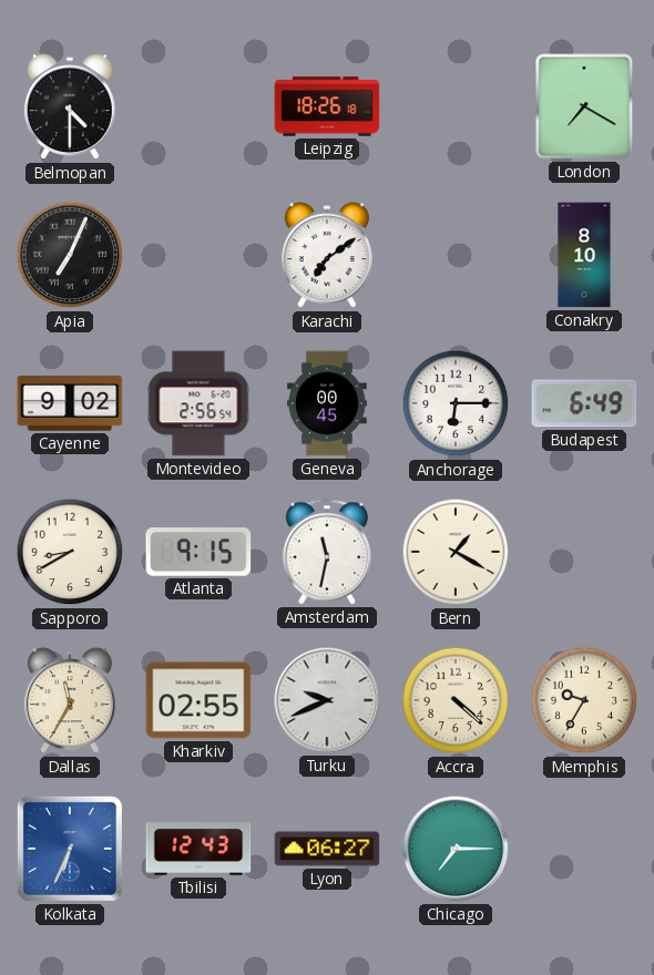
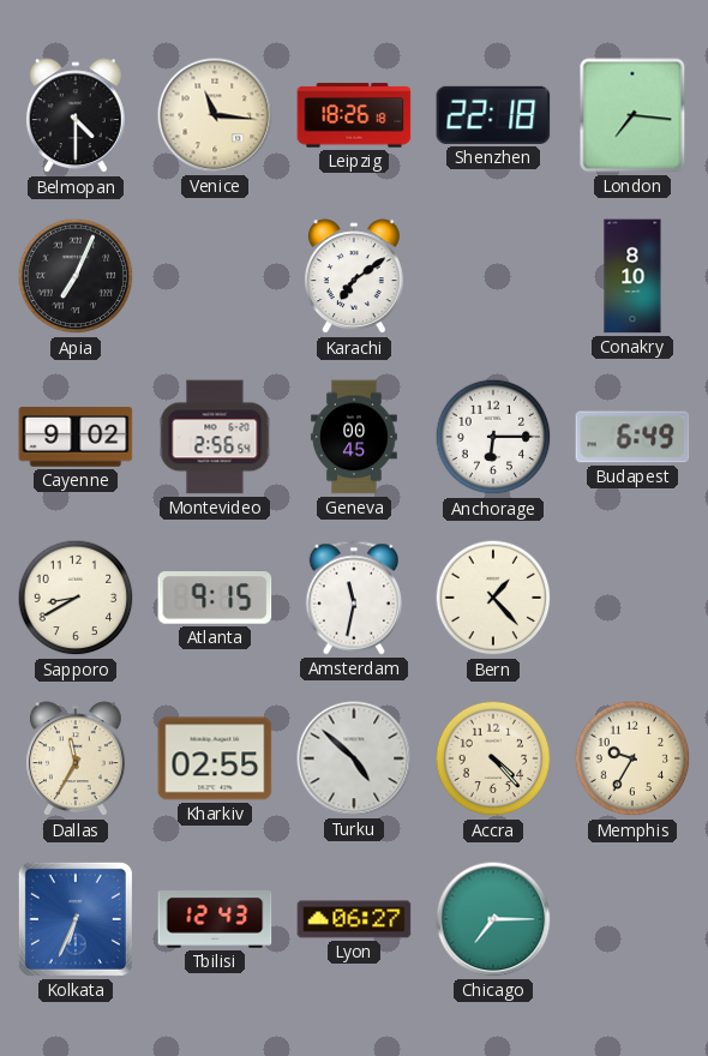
Venice: none -> 11:16 (215, 115)
Shenzhen: none -> 22:18 (493, 115)
London: 7:20 -> 7:16 (632, 115)
Bern: 1:20 -> 1:23 (493, 598)
Turku: 9:41 -> 4:52 (354, 758)
Accra: 4:22 -> 4:23 (493, 758)
